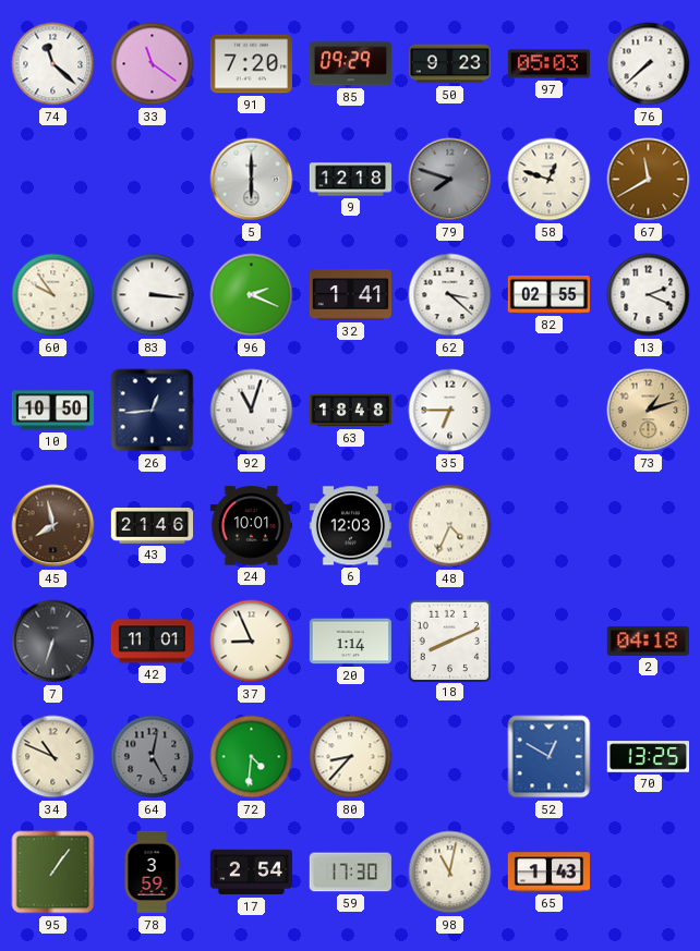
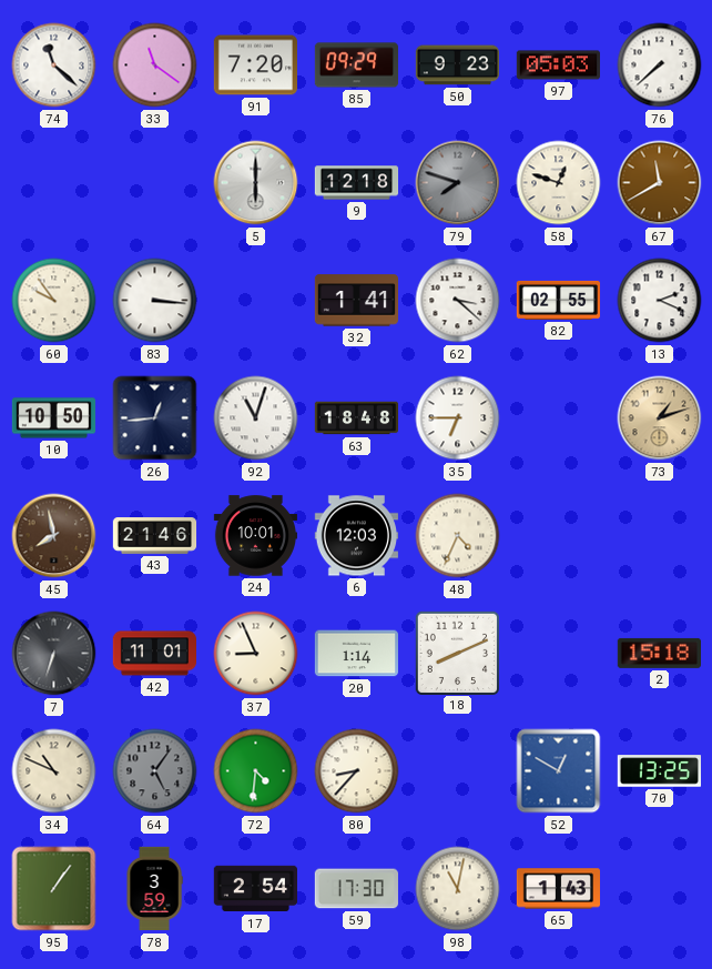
96: 2:19 -> none (252, 295)
2: 04:18 -> 15:18 (659, 653)
64: 5:02 -> 5:06 (155, 771)
